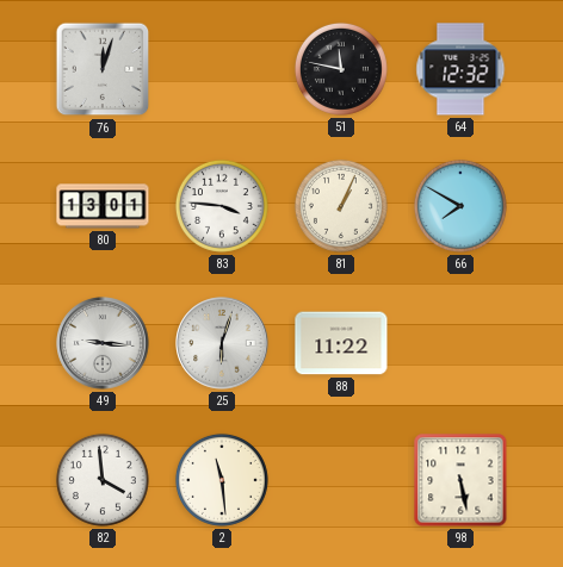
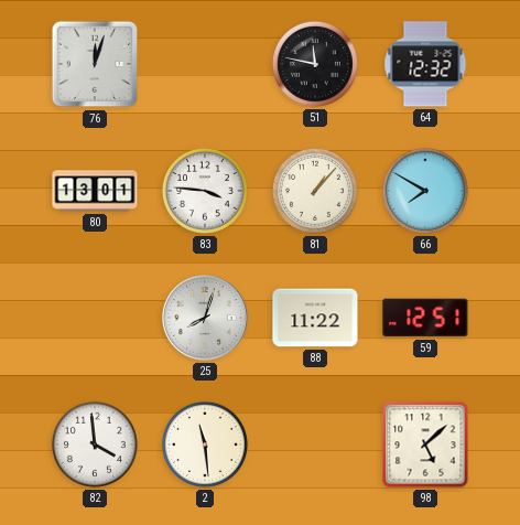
81: 1:04 -> 1:07 (315, 191)
49: 9:16 -> none (103, 343)
25: 6:03 -> 8:03 (205, 318)
59: none -> 12:51 (425, 318)
98: 5:28 -> 5:08 (425, 444)
